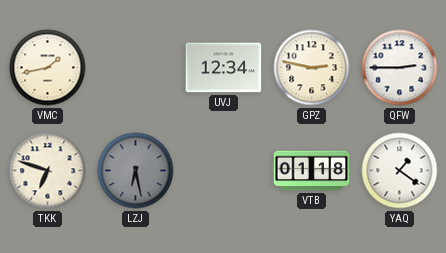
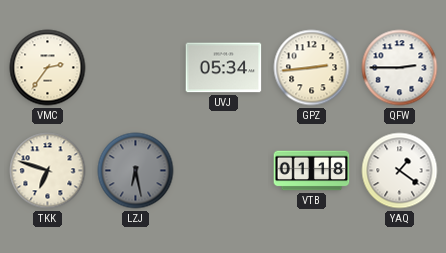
VMC: 1:43 -> 2:36 (48, 68)
UVJ: 12:34 -> 05:34 (224, 68)
GPZ: 2:47 -> 2:44 (312, 68)
